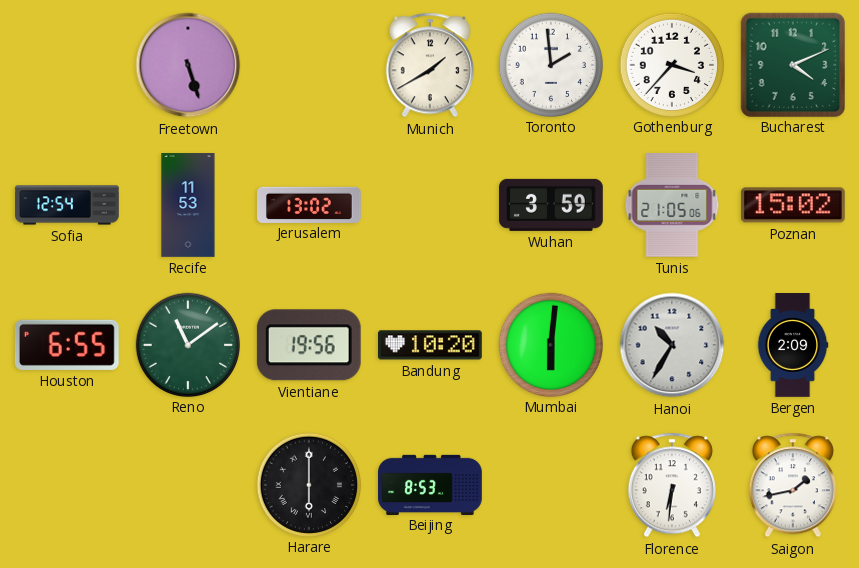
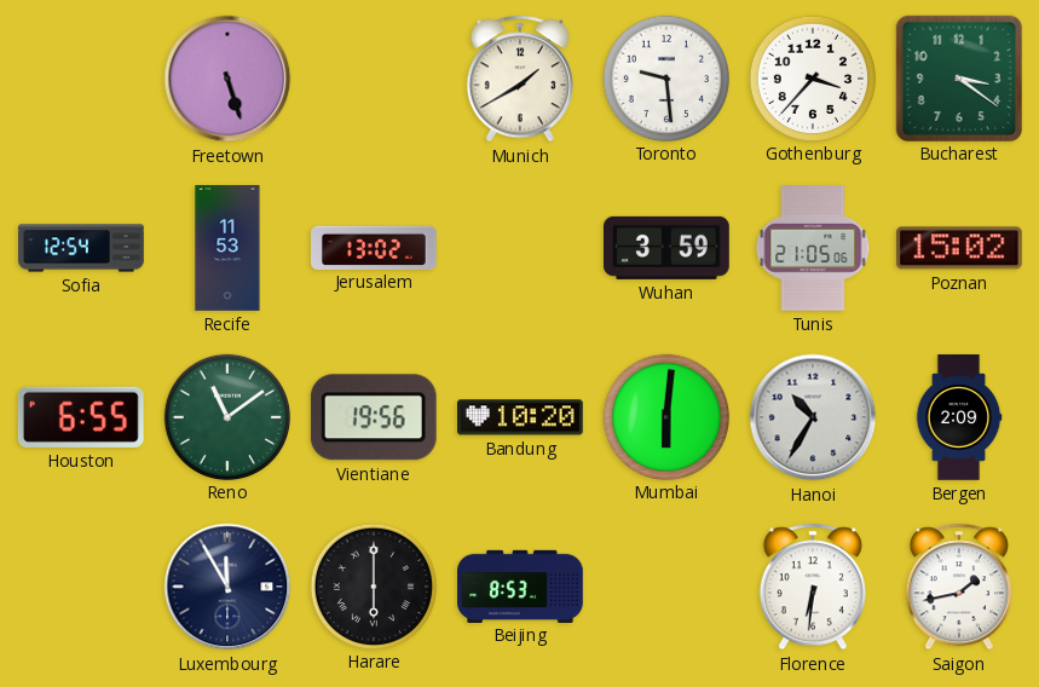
Toronto: 1:59 -> 9:29 (665, 77)
Bucharest: 4:11 -> 3:21 (958, 77)
Luxembourg: none -> 11:55 (227, 587)
